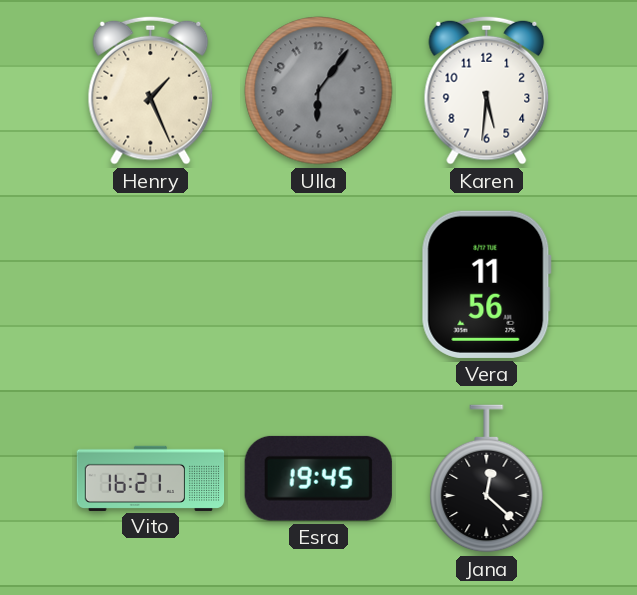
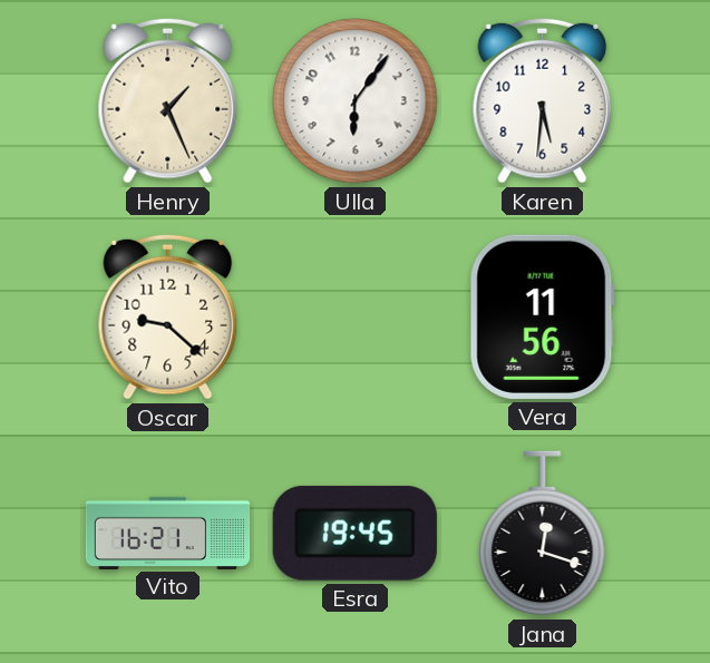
Ulla dial: grey -> white (356, 101)
Oscar: none -> 9:22 (168, 316)
Jana: 12:22 -> 12:18 (543, 534)
